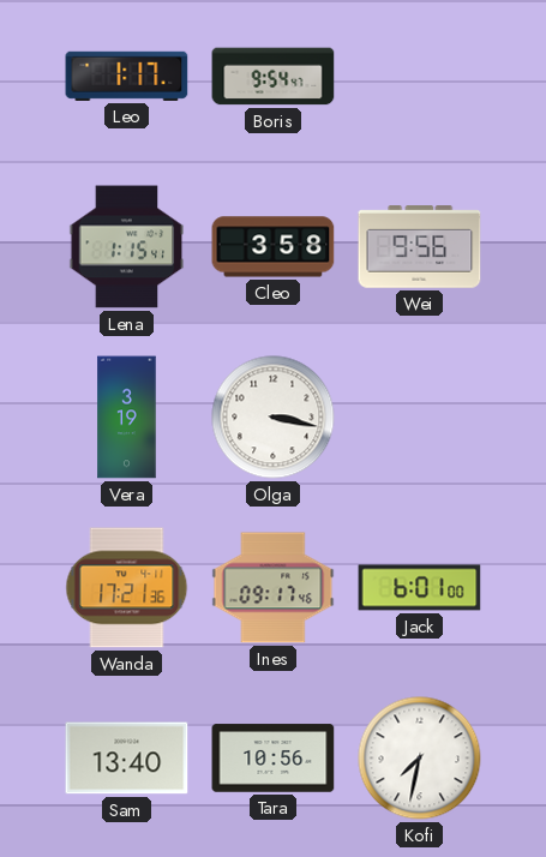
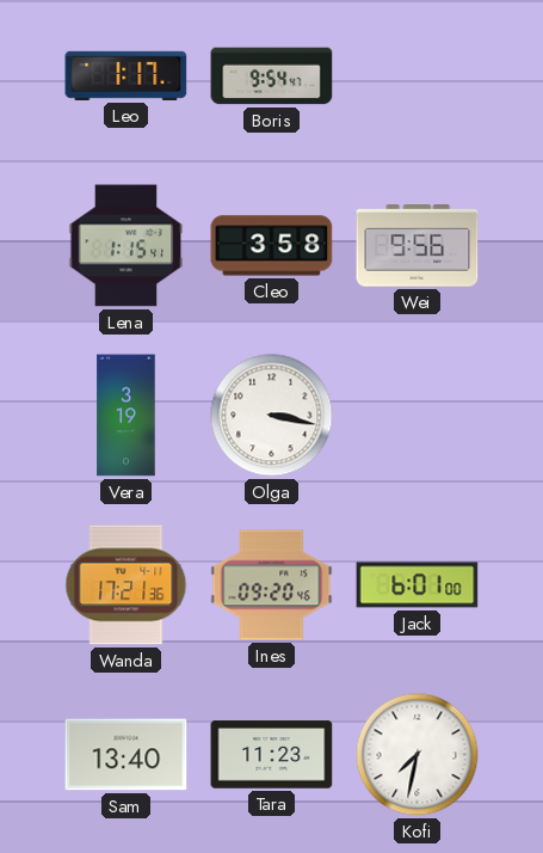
Ines: 09:17 -> 09:20 (272, 585)
Tara: 10:56 -> 11:23 (272, 755)
